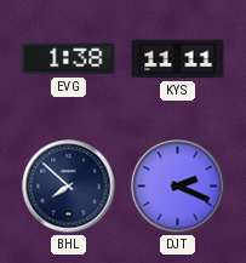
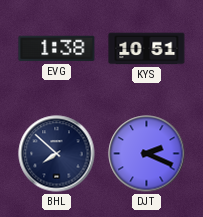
KYS: 11:11 -> 10:51 (147, 49)
